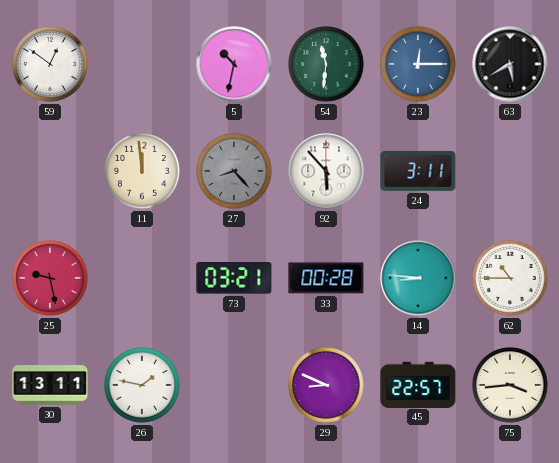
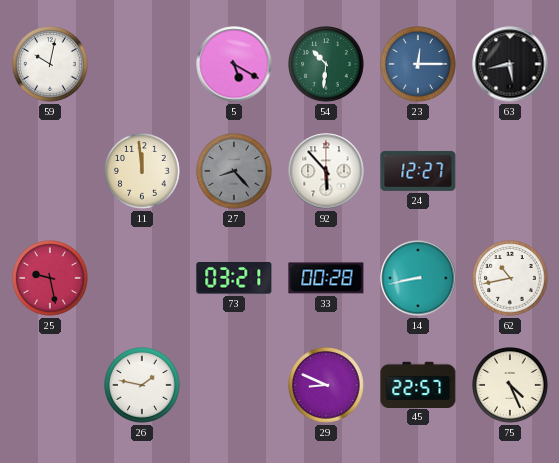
59: 12:51 -> 10:02 (50, 64)
5: 10:32 -> 5:20 (234, 64)
54: 11:31 -> 10:31 (326, 64)
63: 5:40 -> 5:43 (510, 64)
24: 3:11 -> 12:27 (418, 171)
14: 8:46 -> 8:43 (418, 278)
62: 10:45 -> 10:43 (510, 278)
30: 13:11 -> none (50, 385)
75: 3:44 -> 4:26 (510, 385)
